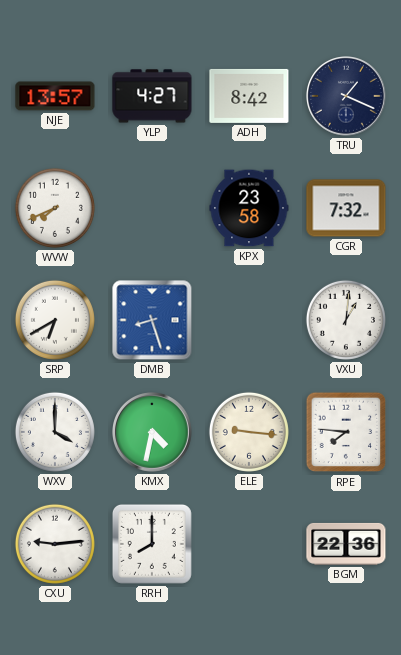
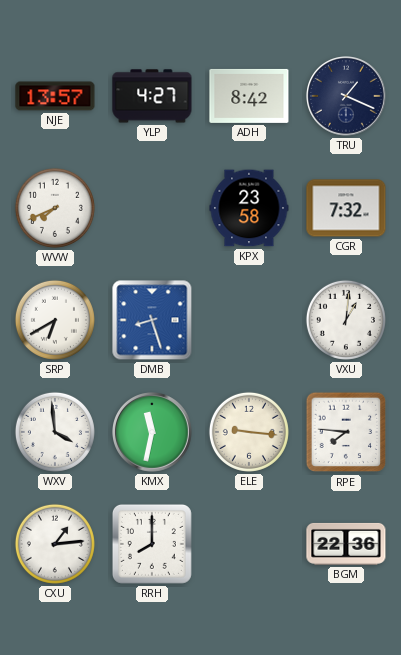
WXV: 4:00 -> 3:59 (55, 432)
KMX: 4:32 -> 11:32 (153, 433)
CXU: 9:14 -> 1:14 (55, 544)
